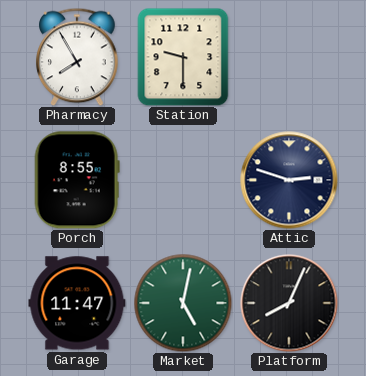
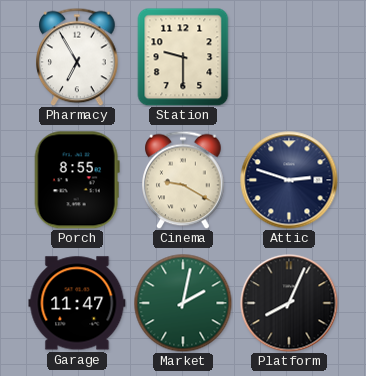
Pharmacy: 7:55 -> 6:55 (77, 57)
Cinema: none -> 9:20 (183, 180)
Market: 5:02 -> 2:02 (183, 303)
